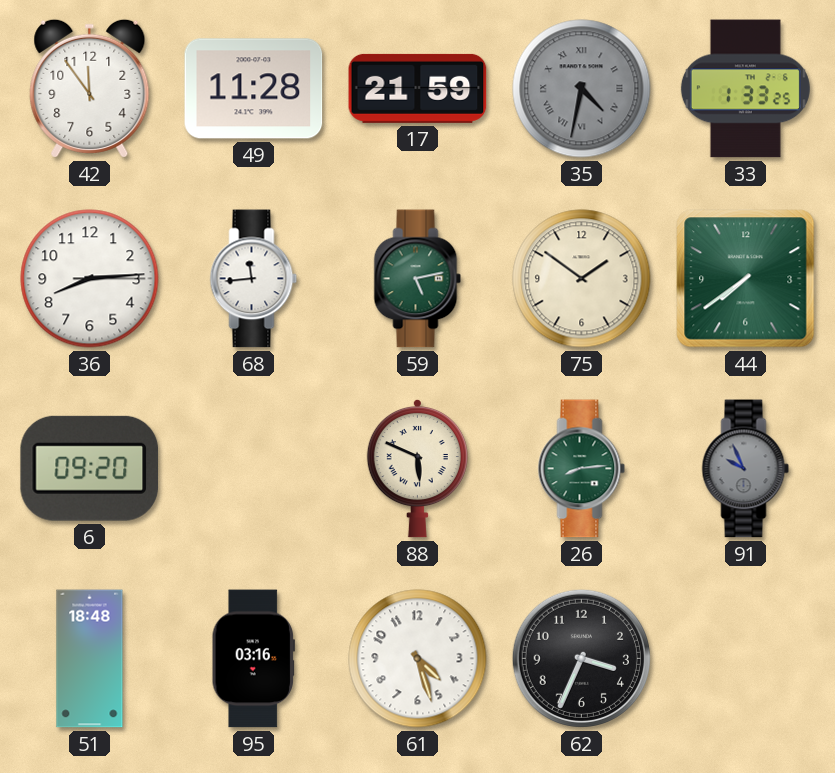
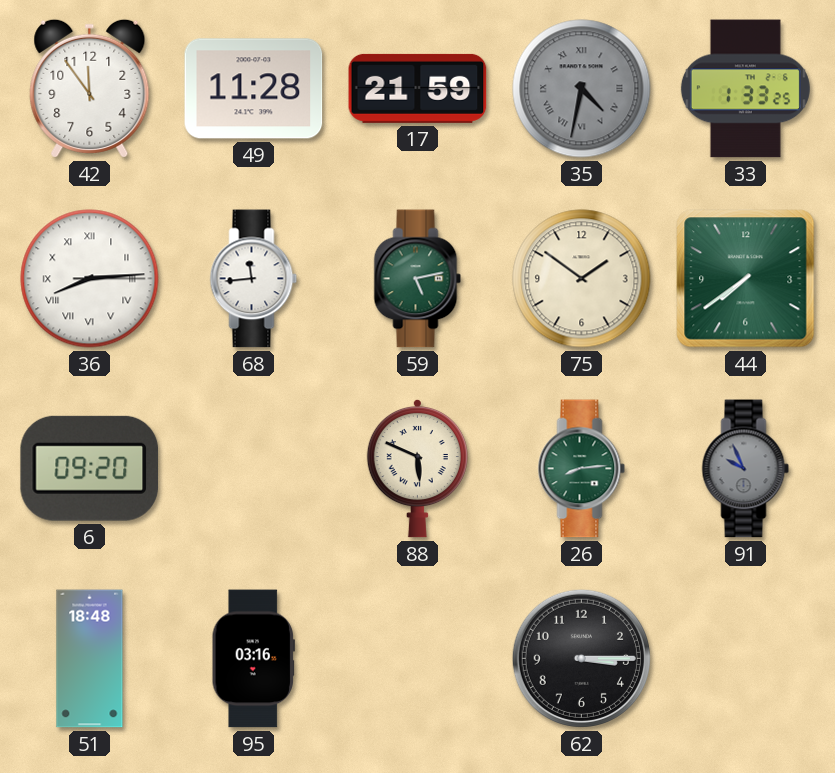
36 numerals: Arabic -> Roman (90, 279)
61: 4:27 -> none (418, 659)
62: 3:34 -> 3:15 (581, 658)
